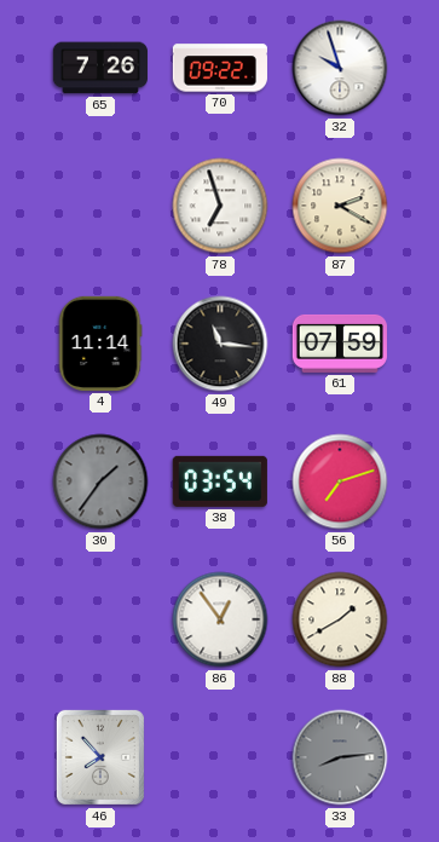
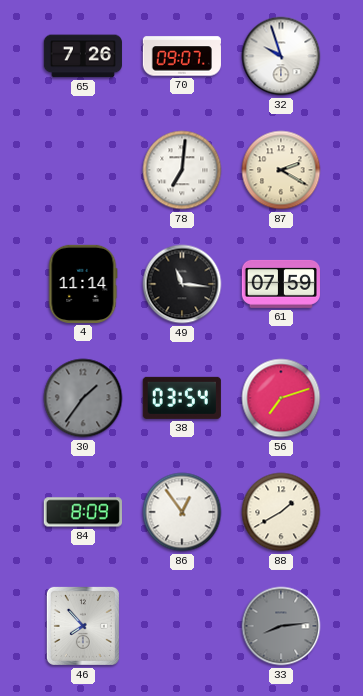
70: 09:22 -> 09:07 (182, 56)
78: 6:57 -> 7:01 (182, 170)
84: none -> 8:09 (83, 512)
